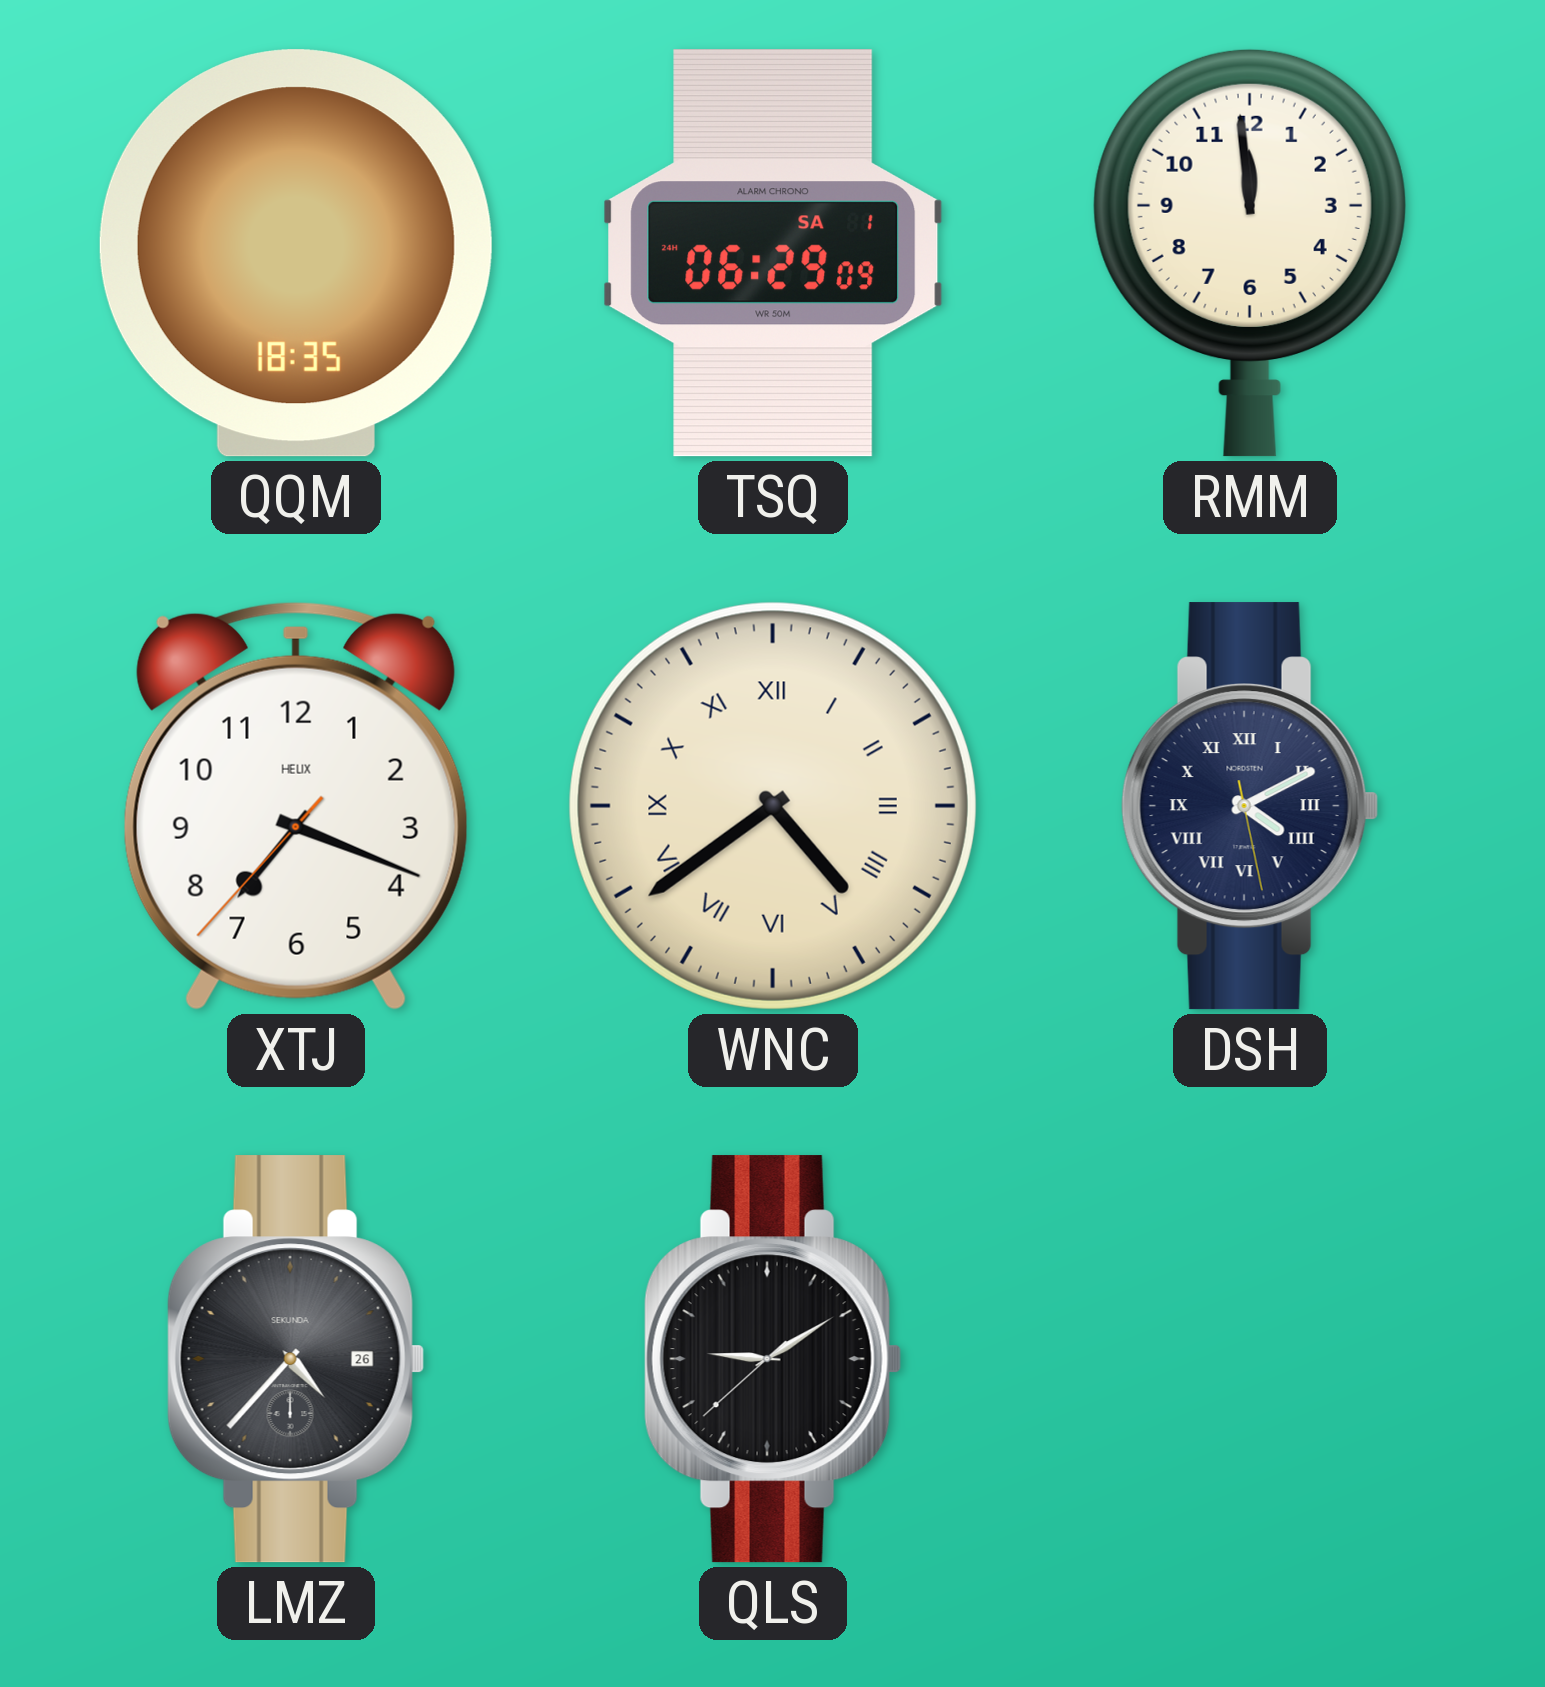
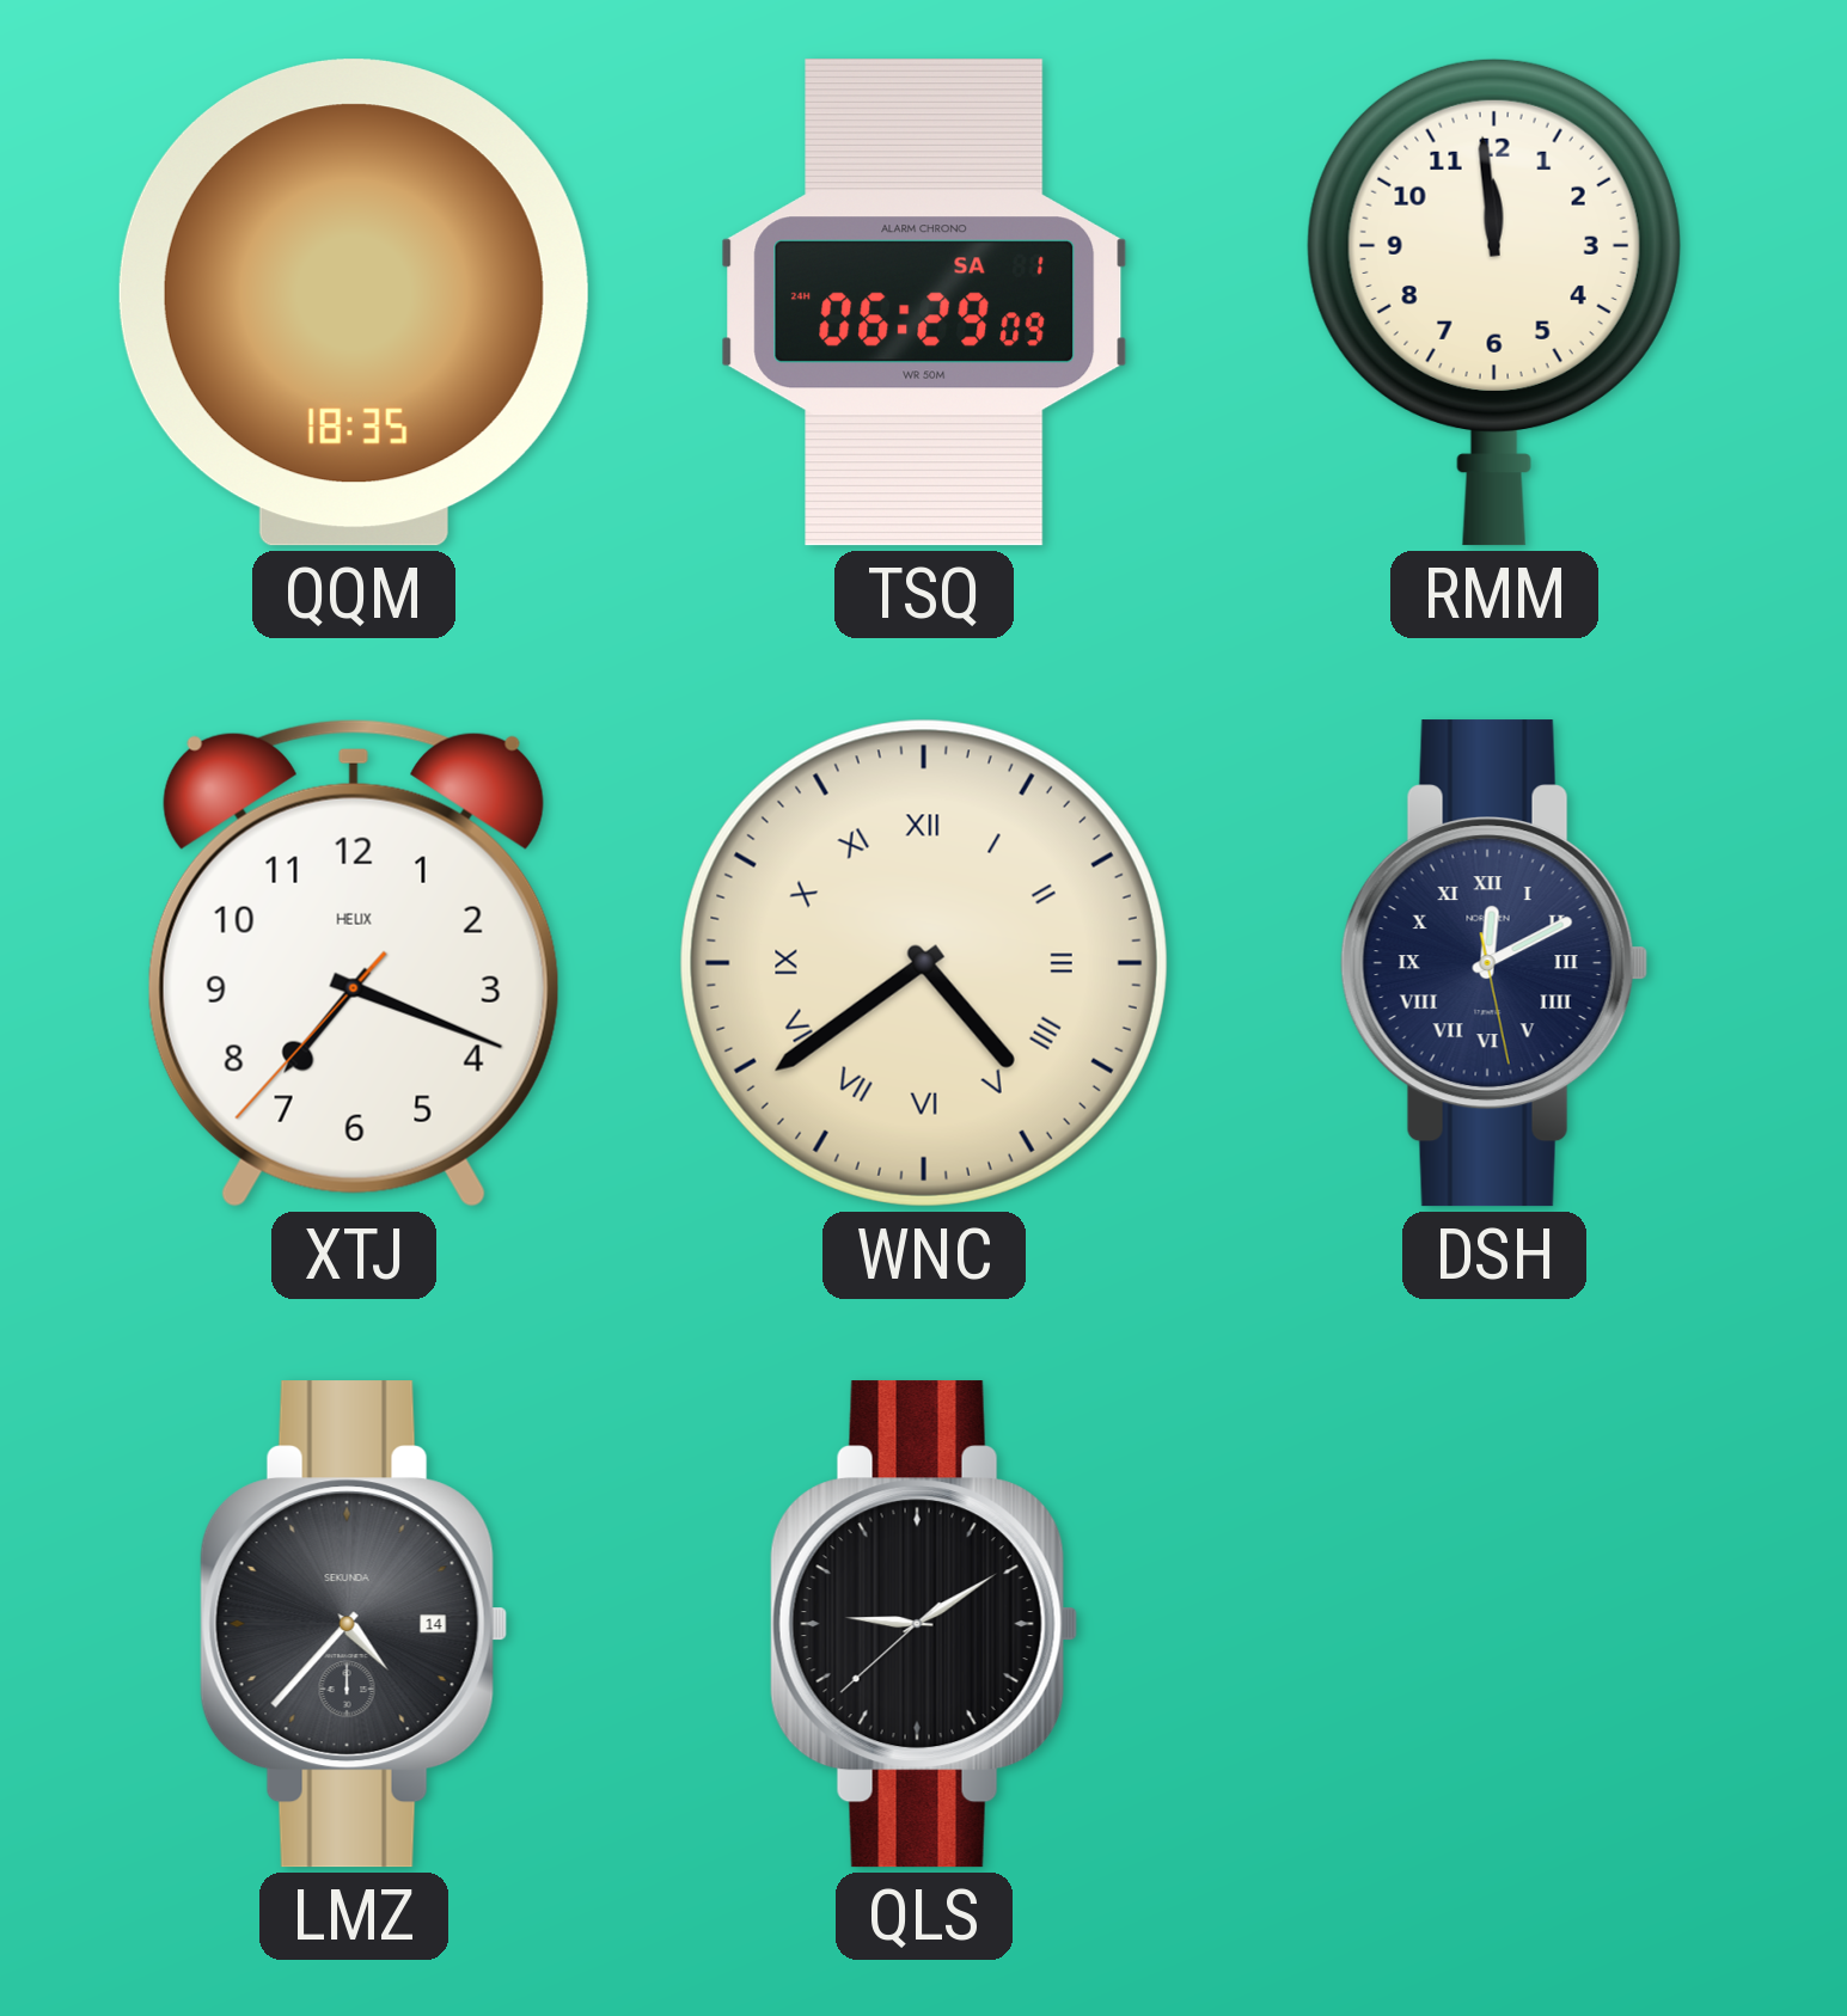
DSH: 4:10 -> 12:10 (1494, 963)
LMZ date: 26 -> 14 (354, 1624)
